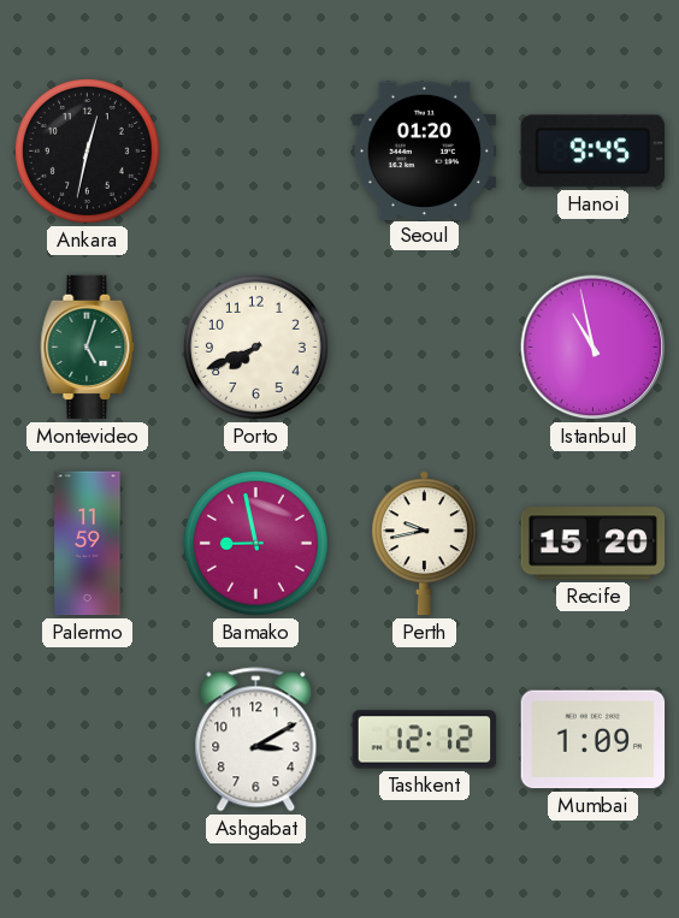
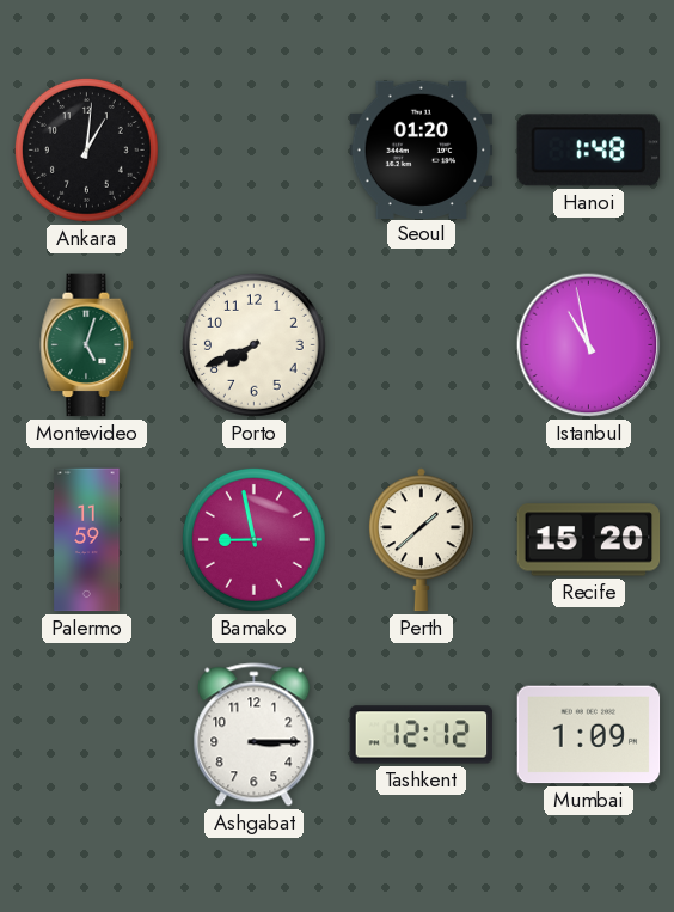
Ankara: 12:32 -> 1:01 (86, 149)
Hanoi: 9:45 -> 1:48 (588, 151)
Perth: 9:43 -> 1:38 (421, 540)
Ashgabat: 3:10 -> 3:15 (255, 735)
